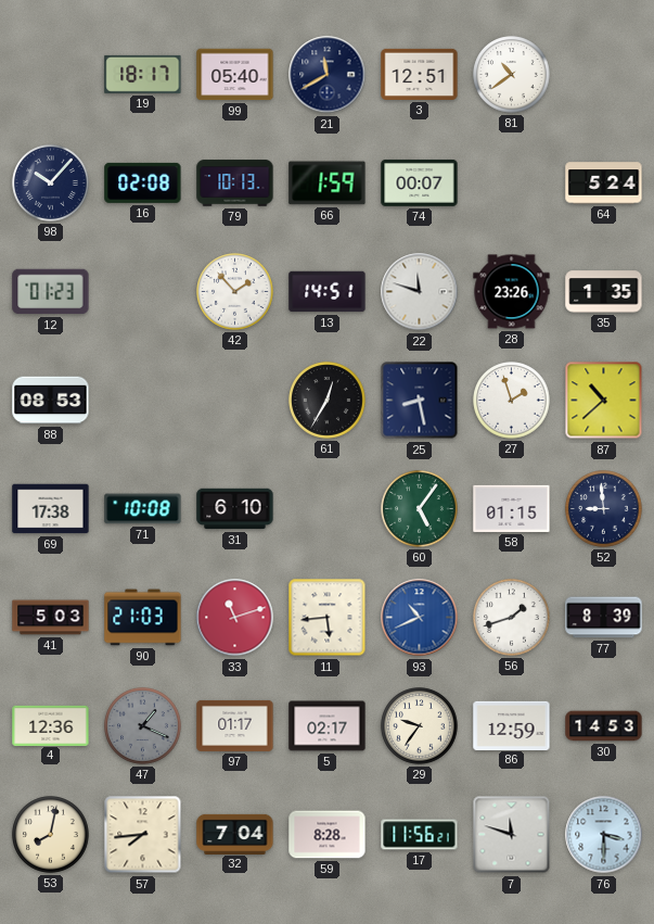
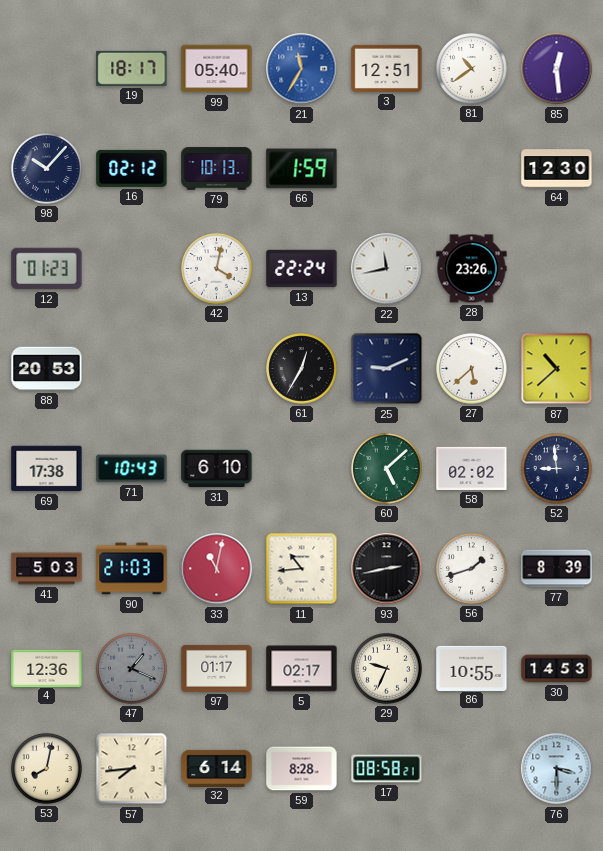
21: 11:40 -> 11:35 (302, 69)
21 dial: navy -> blue (302, 69)
85: none -> 12:29 (557, 69)
16: 02:08 -> 02:12 (132, 168)
74: 00:07 -> none (420, 182)
64: 5:24 -> 12:30 (557, 169)
42: 1:53 -> 4:02 (217, 269)
13: 14:51 -> 22:24 (302, 269)
22: 11:48 -> 11:43 (387, 269)
35: 1:35 -> none (604, 292)
88: 08:53 -> 20:53 (47, 369)
25: 8:28 -> 9:11 (387, 369)
27: 1:57 -> 5:38 (472, 369)
71: 10:08 -> 10:43 (132, 469)
60: 5:06 -> 5:08 (387, 469)
58: 01:15 -> 02:02 (472, 468)
33: 11:12 -> 11:02 (217, 569)
11: 5:44 -> 10:44 (302, 569)
93: 10:41 -> 2:43 (387, 569)
93 dial: blue -> black (387, 569)
29: 9:36 -> 9:34 (387, 669)
86: 12:59 -> 10:55 (472, 668)
32: 7:04 -> 6:14 (217, 768)
17: 11:56 -> 08:58 (387, 769)
7: 11:48 -> none (512, 835)
